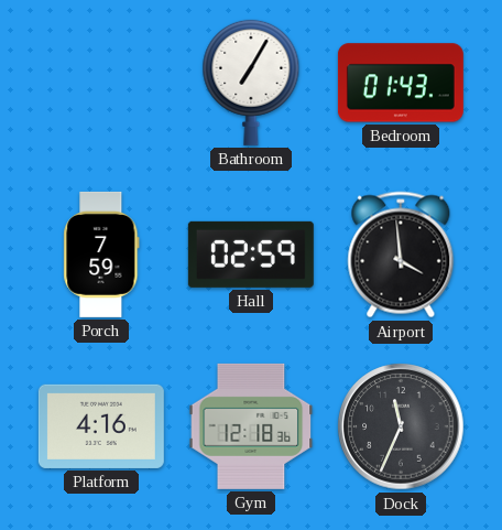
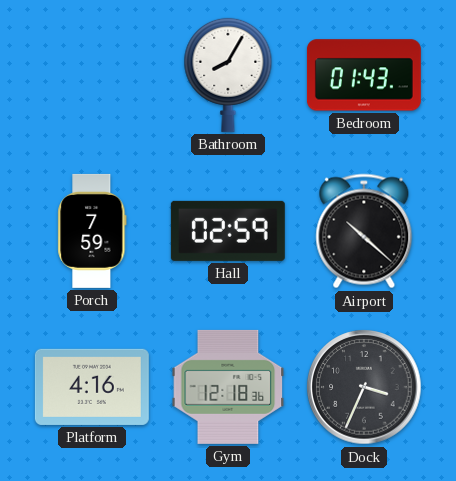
Bathroom: 7:05 -> 8:05 (228, 75)
Airport: 3:59 -> 10:22 (364, 231)
Dock: 11:34 -> 3:34 (364, 387)
